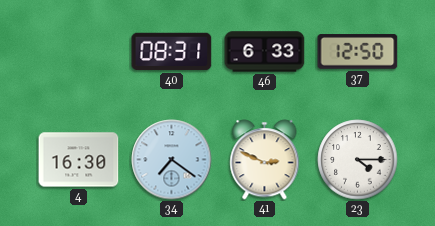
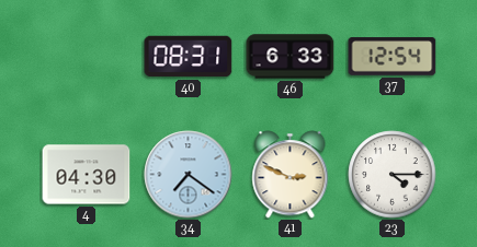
37: 12:50 -> 12:54 (393, 57)
4: 16:30 -> 04:30 (87, 175)
